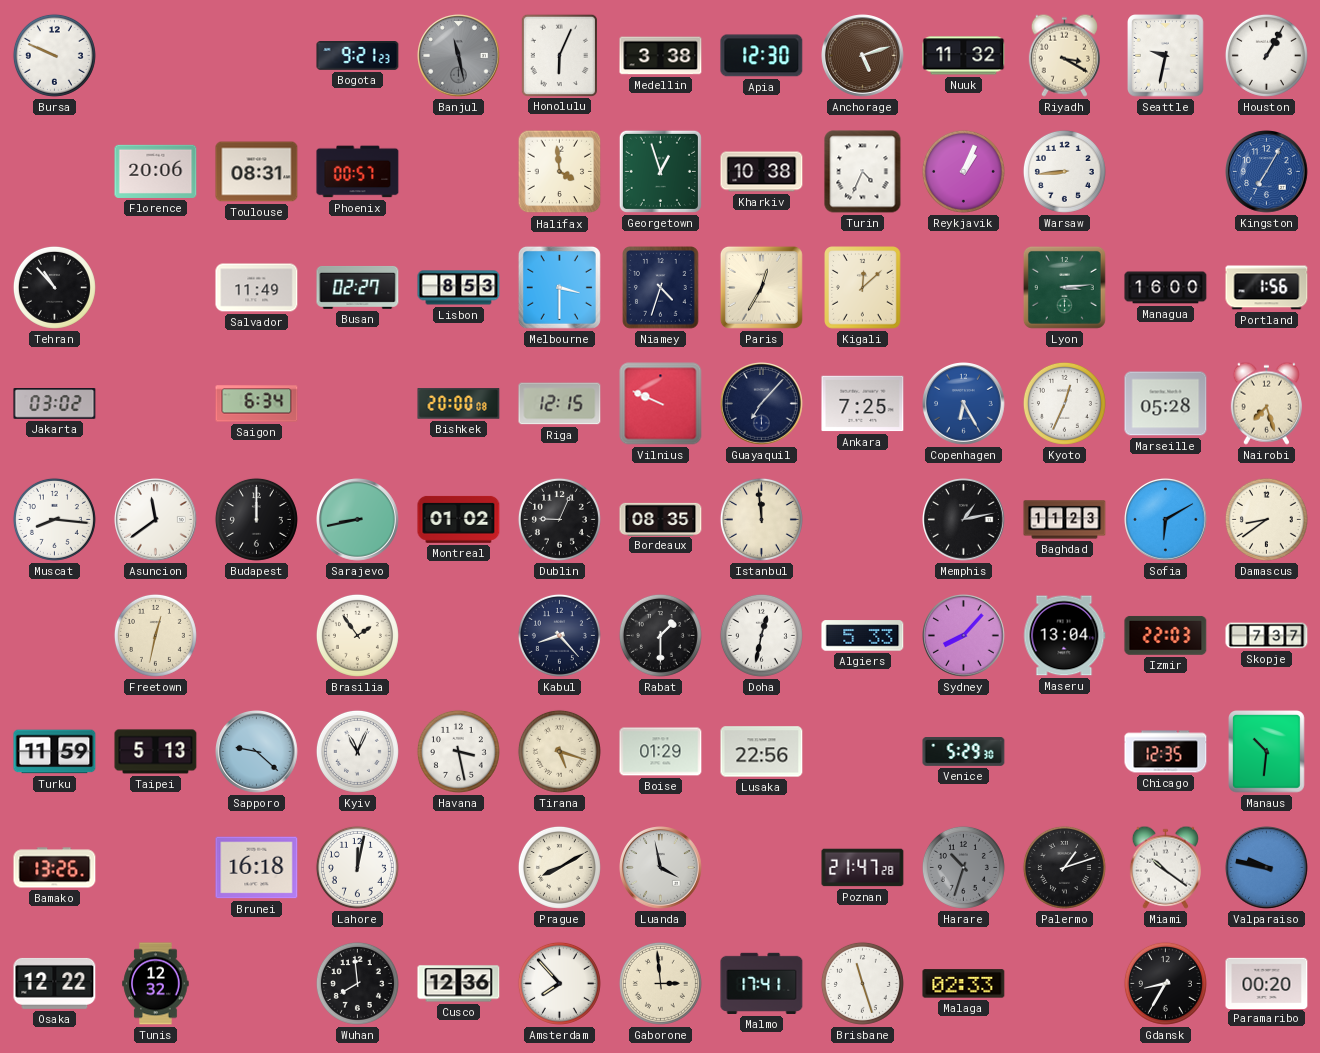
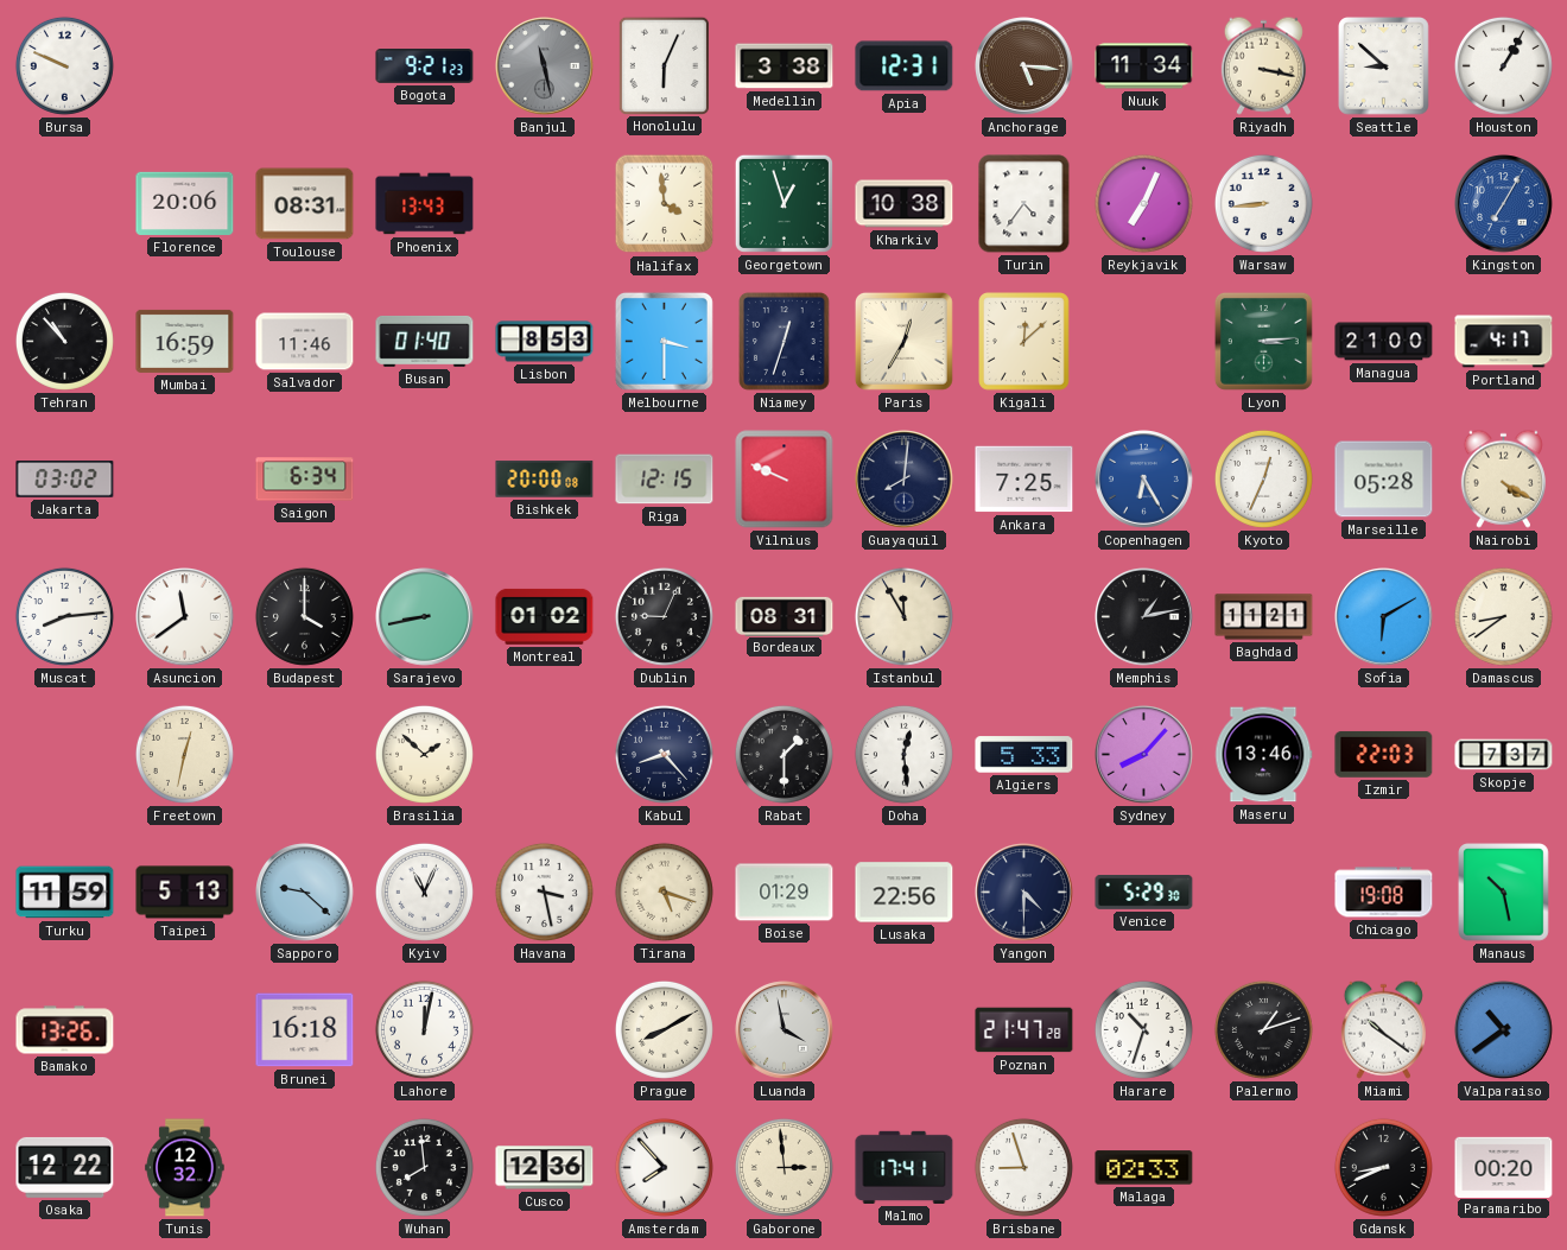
Apia: 12:30 -> 12:31 (905, 66)
Anchorage: 5:12 -> 5:16 (1024, 66)
Nuuk: 11:32 -> 11:34 (1144, 66)
Riyadh: 3:20 -> 3:17 (1263, 65)
Seattle: 9:32 -> 8:52 (1384, 66)
Phoenix: 00:57 -> 13:43 (425, 204)
Turin: 4:34 -> 4:36 (1024, 204)
Reykjavik: 1:04 -> 7:04 (1143, 203)
Mumbai: none -> 16:59 (185, 341)
Salvador: 11:49 -> 11:46 (305, 342)
Busan: 02:27 -> 01:40 (425, 341)
Niamey: 4:33 -> 12:33 (785, 342)
Managua: 16:00 -> 21:00 (1384, 342)
Portland: 1:56 -> 4:17 (1504, 342)
Guayaquil: 7:07 -> 8:01 (905, 480)
Nairobi: 7:27 -> 4:20 (1503, 478)
Muscat: 8:16 -> 8:14 (64, 616)
Budapest: 12:00 -> 4:00 (304, 616)
Bordeaux: 08:35 -> 08:31 (785, 616)
Istanbul: 11:59 -> 11:55 (903, 616)
Baghdad: 11:23 -> 11:21 (1264, 617)
Brasilia: 1:54 -> 1:52 (424, 754)
Doha: 12:32 -> 12:29 (903, 754)
Maseru: 13:04 -> 13:46 (1264, 755)
Yangon: none -> 4:30 (1024, 893)
Chicago: 12:35 -> 19:08 (1384, 893)
Manaus: 10:31 -> 10:28 (1504, 893)
Harare dial: grey -> white (1143, 1029)
Valparaiso: 9:47 -> 10:39 (1504, 1030)
Brisbane: 11:27 -> 8:57 (1023, 1167)
Gdansk: 8:35 -> 8:41 (1383, 1167)
